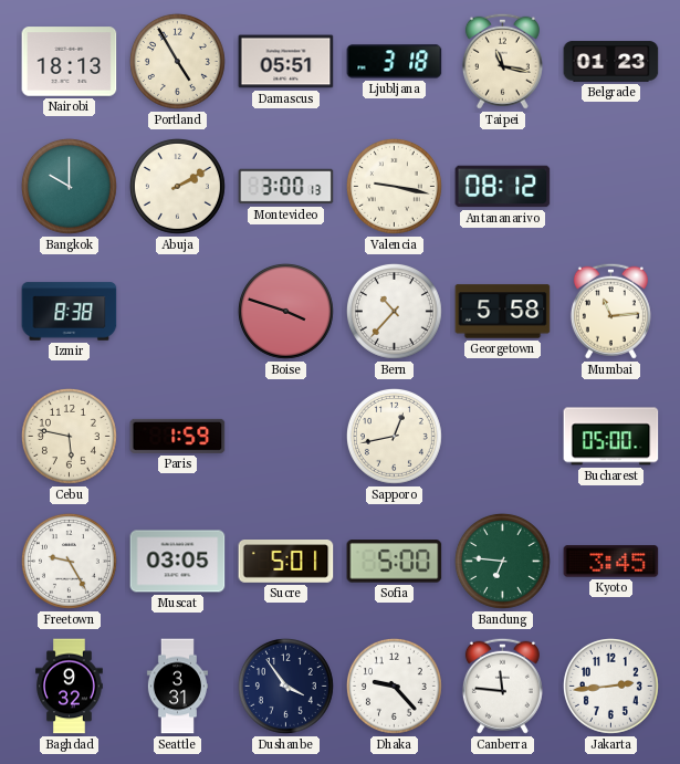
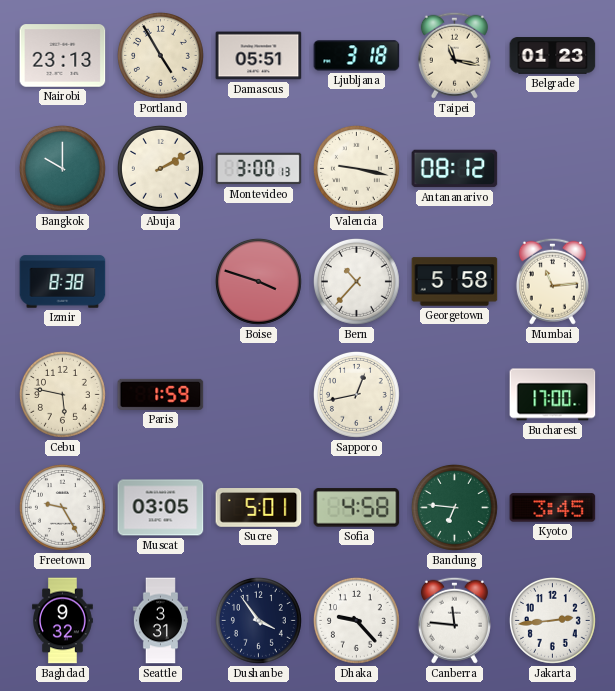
Nairobi: 18:13 -> 23:13 (63, 56)
Bucharest: 05:00 -> 17:00 (553, 395)
Sofia: 5:00 -> 4:58 (357, 508)
